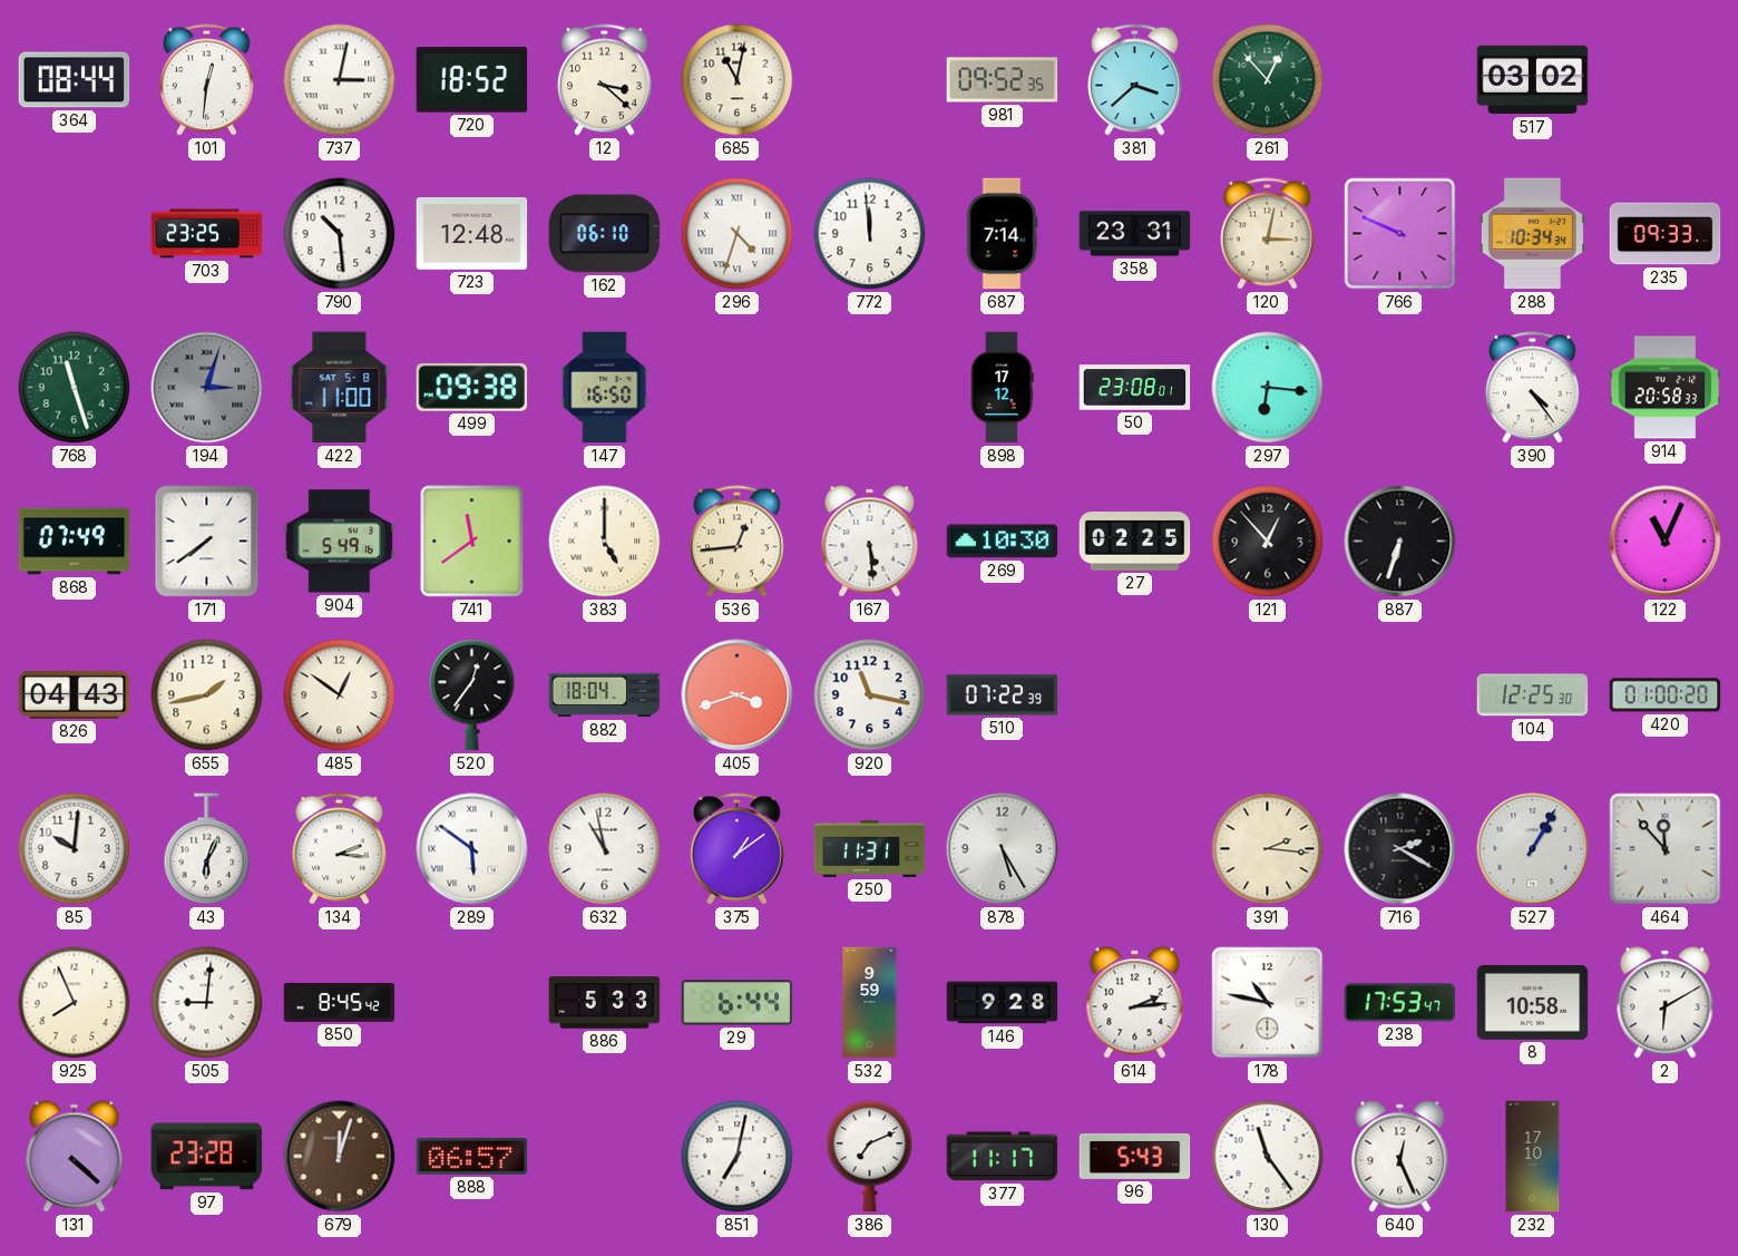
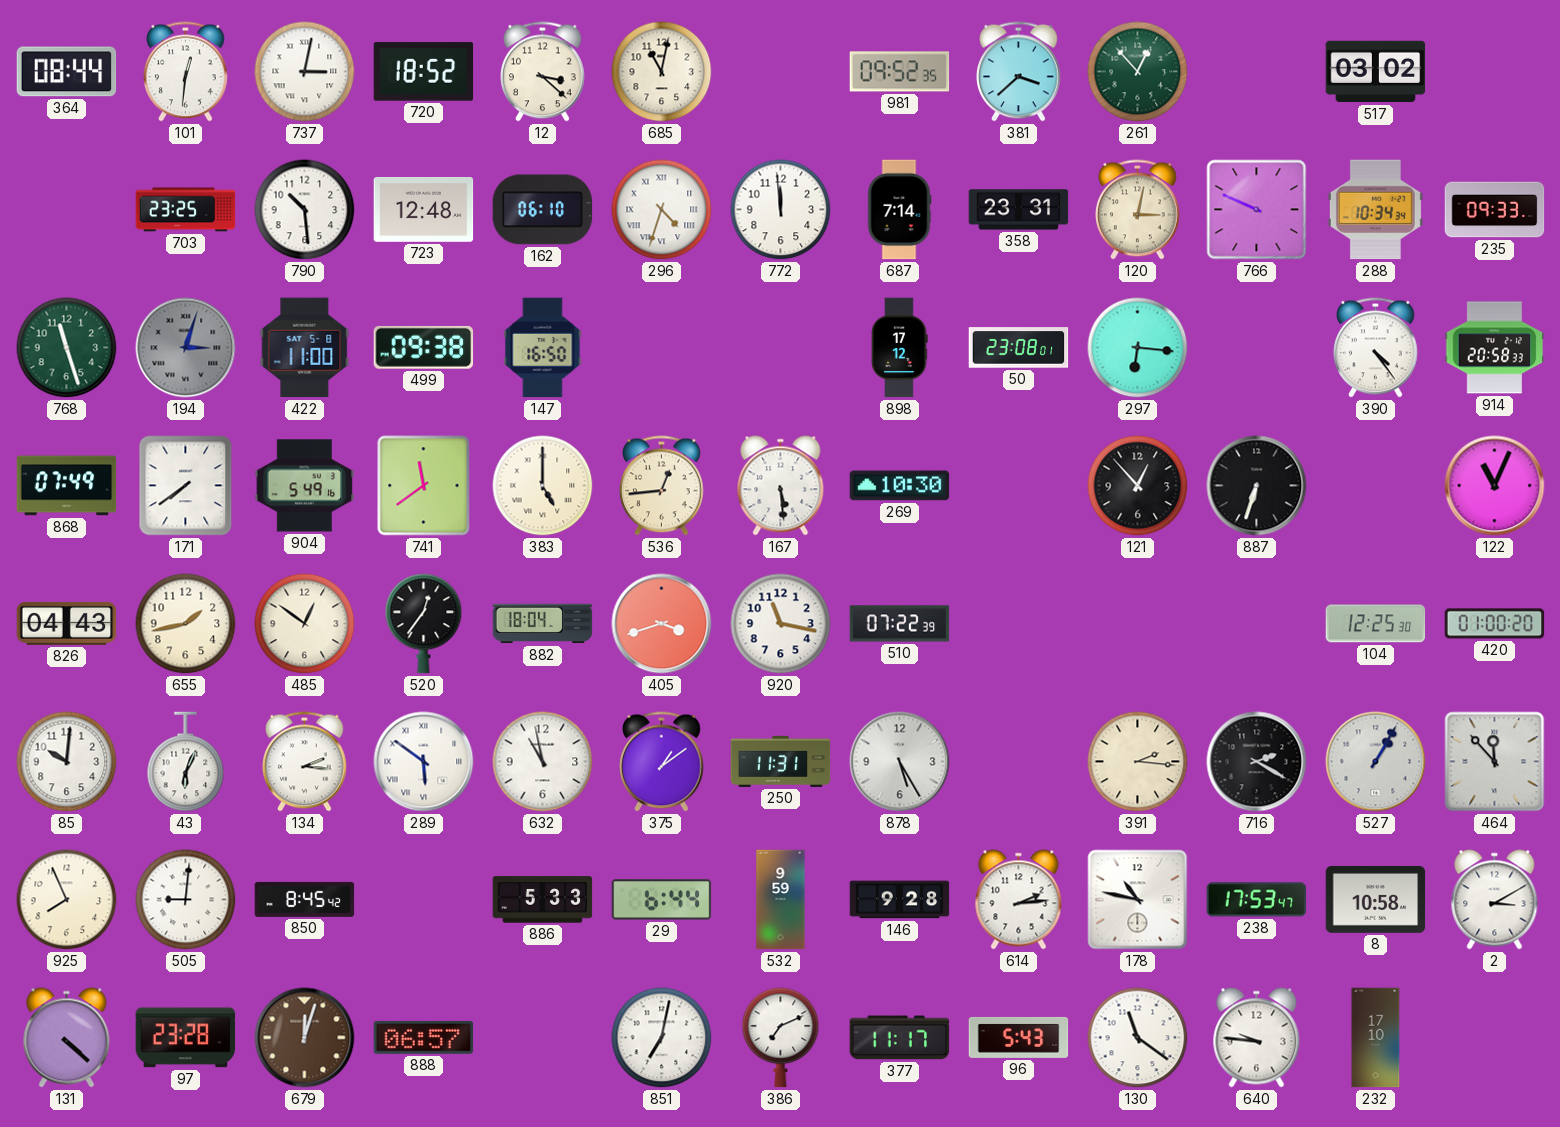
27: 02:25 -> none (1135, 542)
2: 6:10 -> 3:10 (1495, 900)
130: 11:24 -> 11:21 (1138, 1038)
640: 12:26 -> 9:46 (1257, 1038)
